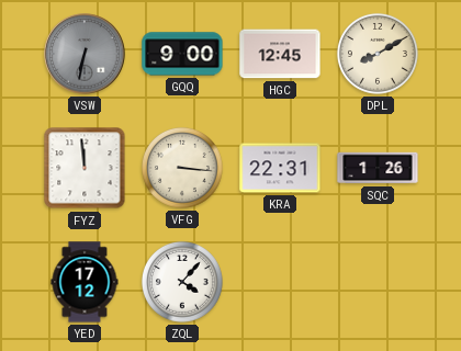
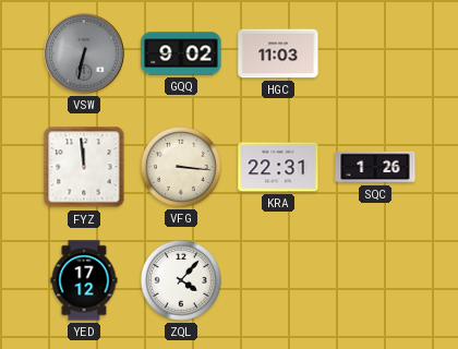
GQQ: 9:00 -> 9:02 (181, 53)
HGC: 12:45 -> 11:03 (278, 53)
DPL: 8:10 -> none (378, 54)
